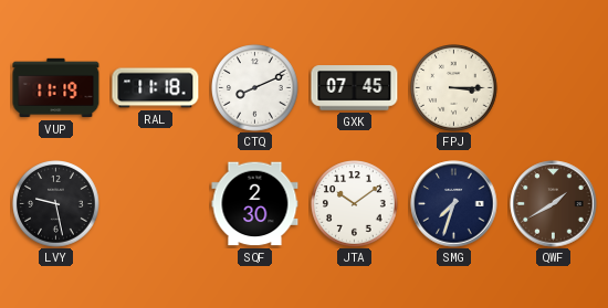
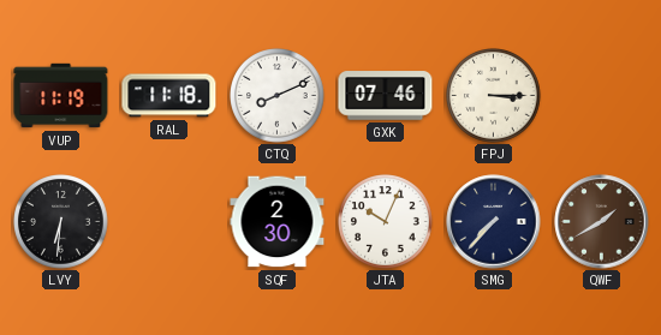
GXK: 07:45 -> 07:46 (386, 96)
LVY: 9:28 -> 6:31 (61, 222)
JTA: 10:09 -> 10:04 (386, 222)
SMG: 7:33 -> 7:37 (494, 222)
